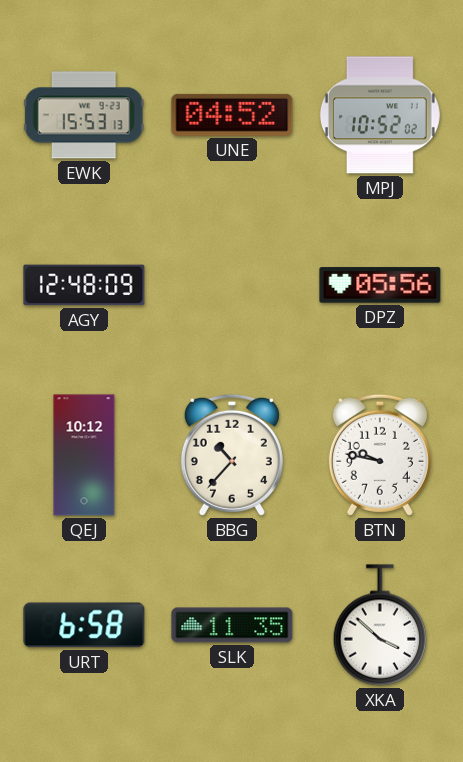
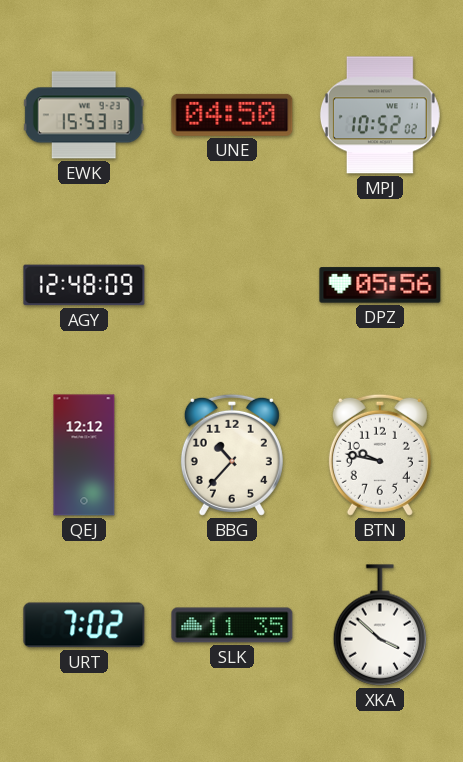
UNE: 04:52 -> 04:50 (232, 115)
QEJ: 10:12 -> 12:12 (84, 455)
URT: 6:58 -> 7:02 (84, 625)
